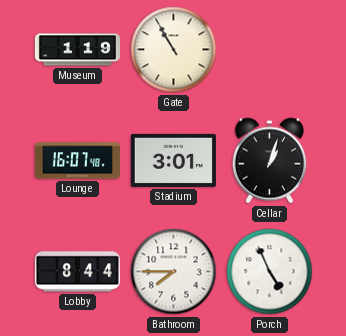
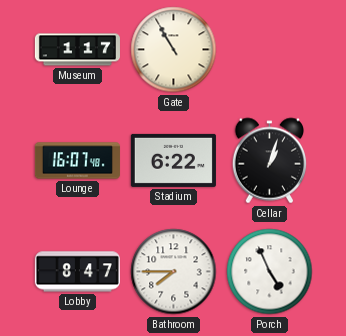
Museum: 1:19 -> 1:17 (77, 50)
Stadium: 3:01 -> 6:22 (173, 160)
Lobby: 8:44 -> 8:47 (77, 272)
